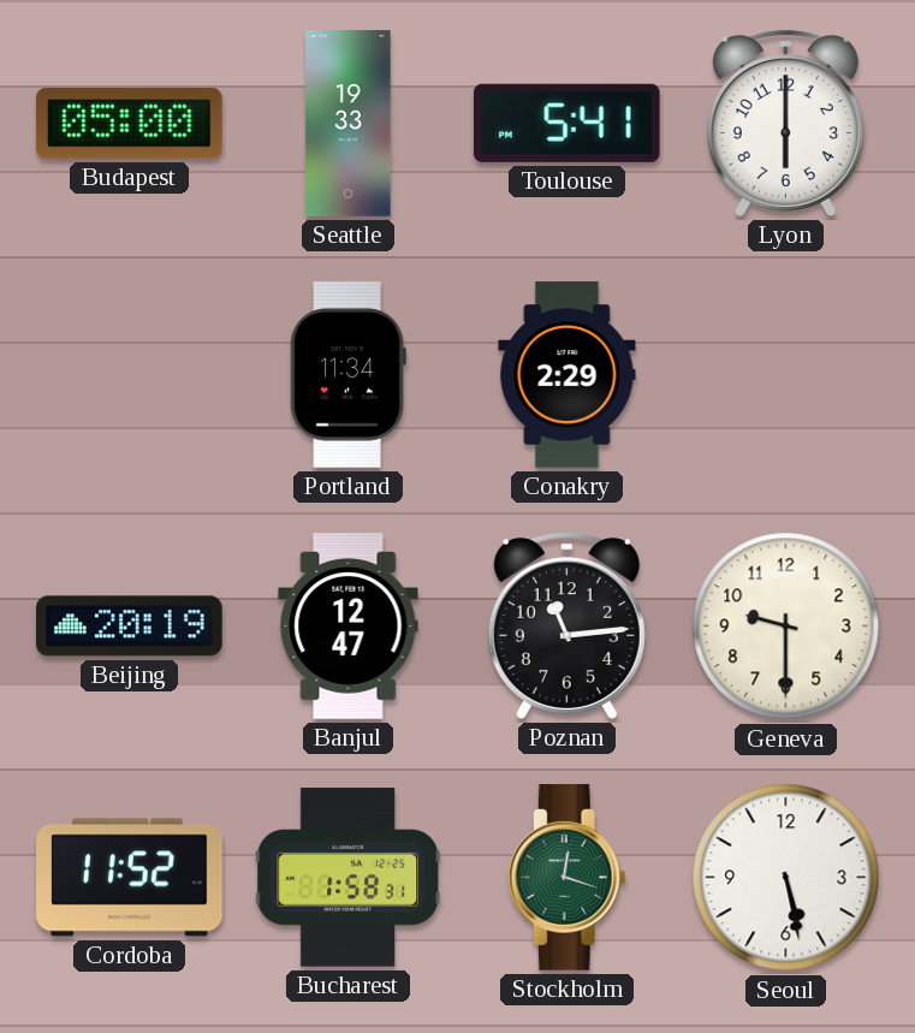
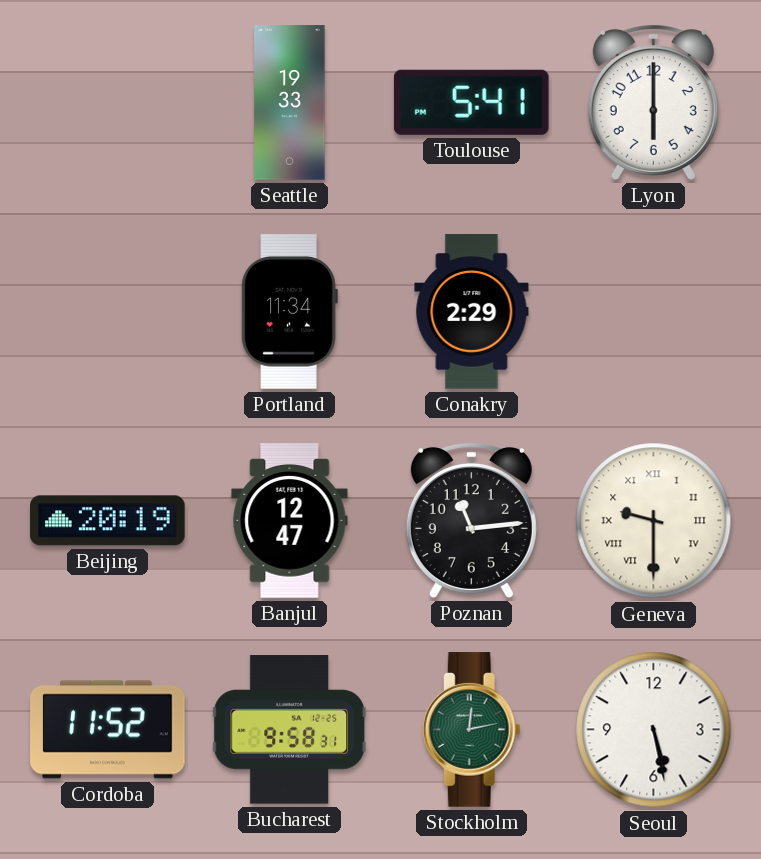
Budapest: 05:00 -> none (130, 124)
Geneva numerals: Arabic -> Roman (654, 521)
Bucharest: 1:58 -> 9:58 (289, 730)
Stockholm: 12:18 -> 12:13 (471, 730)
